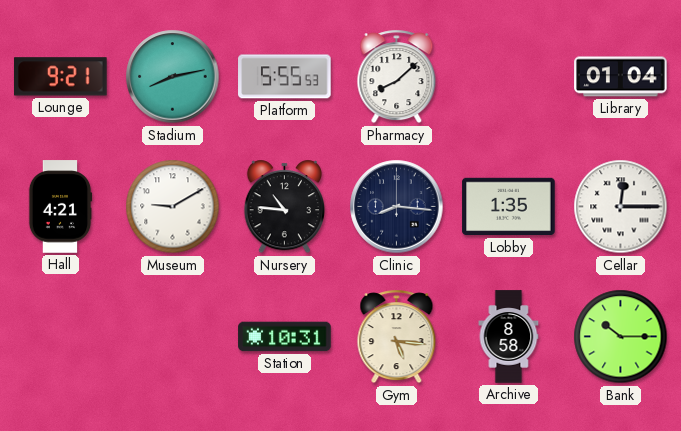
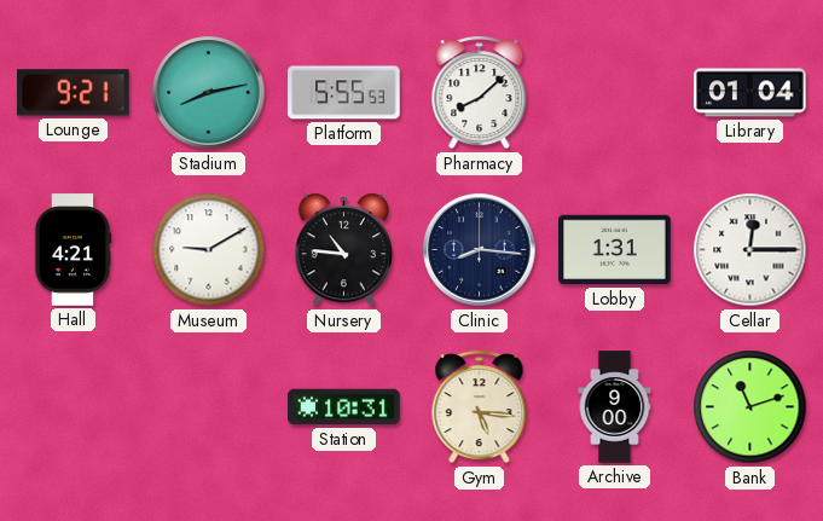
Lobby: 1:35 -> 1:31 (615, 250)
Archive: 8:58 -> 9:00 (615, 407)
Bank: 10:15 -> 11:12 (750, 407)
